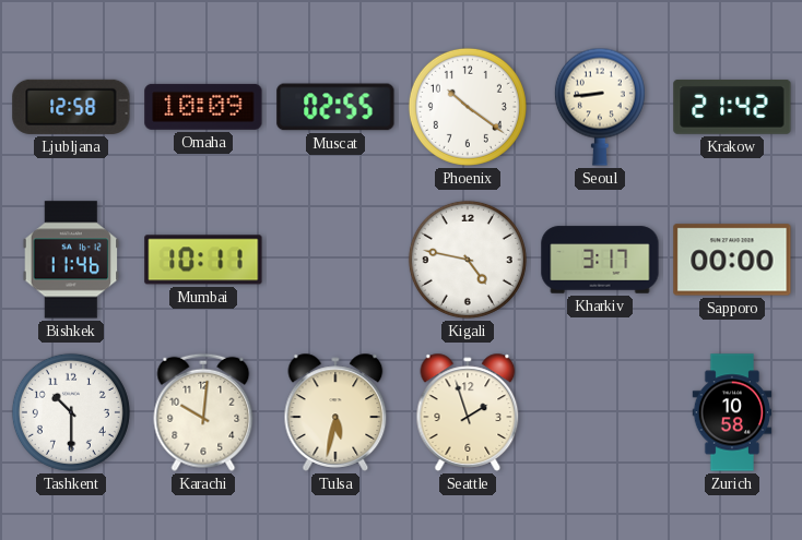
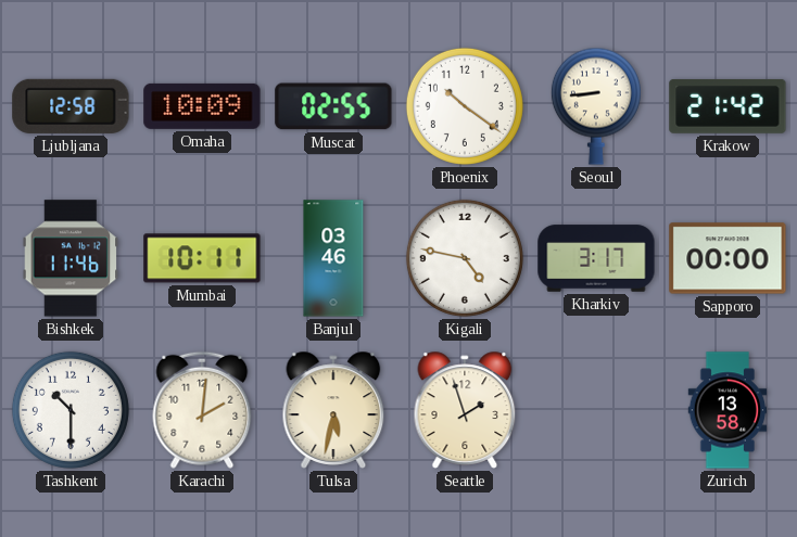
Banjul: none -> 03:46 (333, 258)
Karachi: 10:01 -> 2:01 (202, 410)
Zurich: 10:58 -> 13:58 (728, 410)
